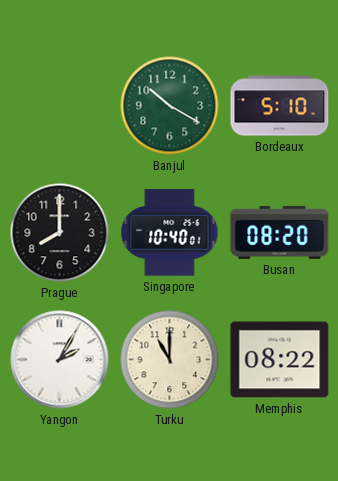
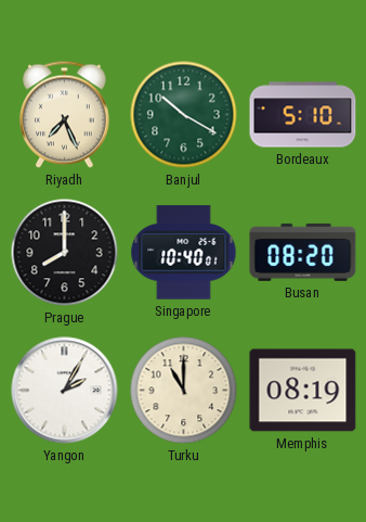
Riyadh: none -> 7:26 (65, 115)
Memphis: 08:22 -> 08:19 (303, 391)
